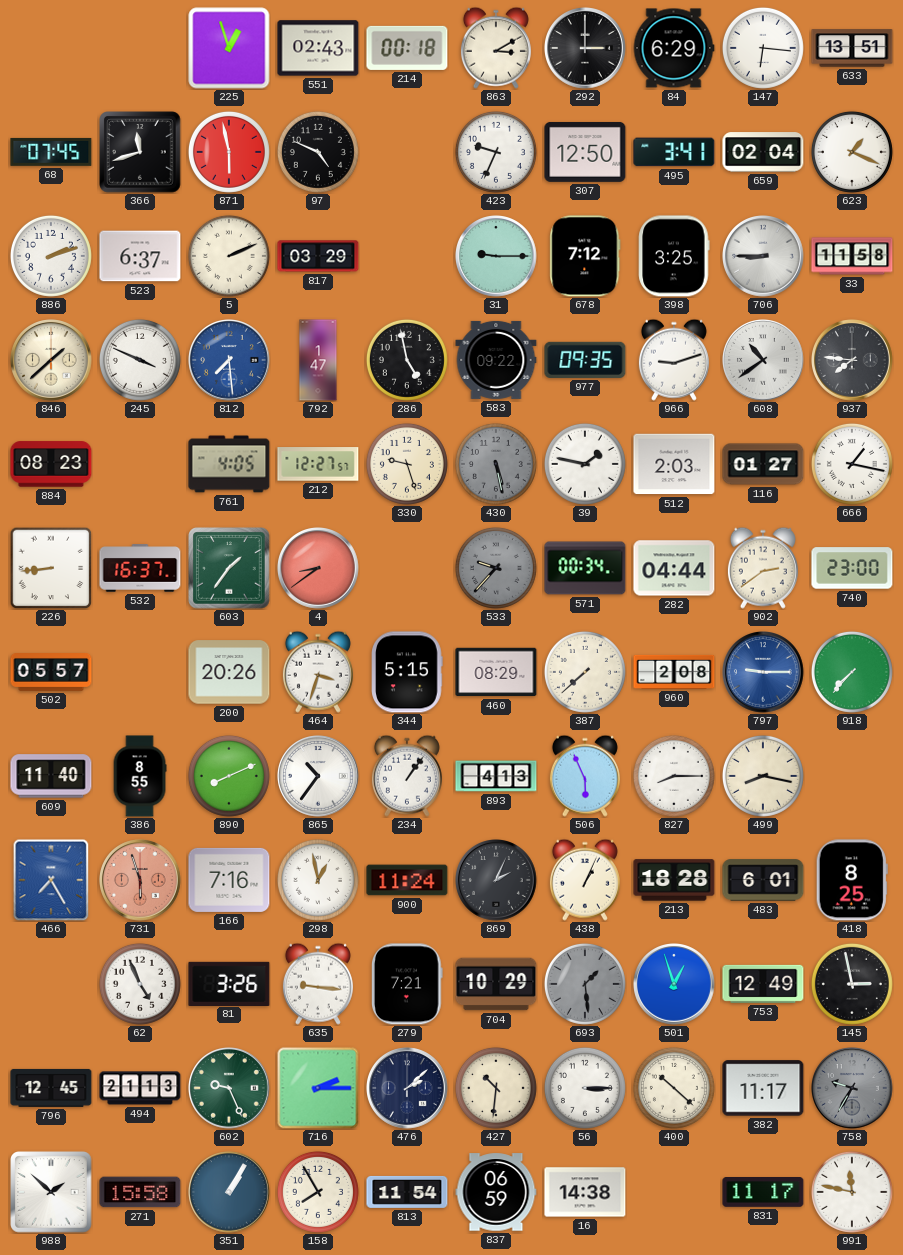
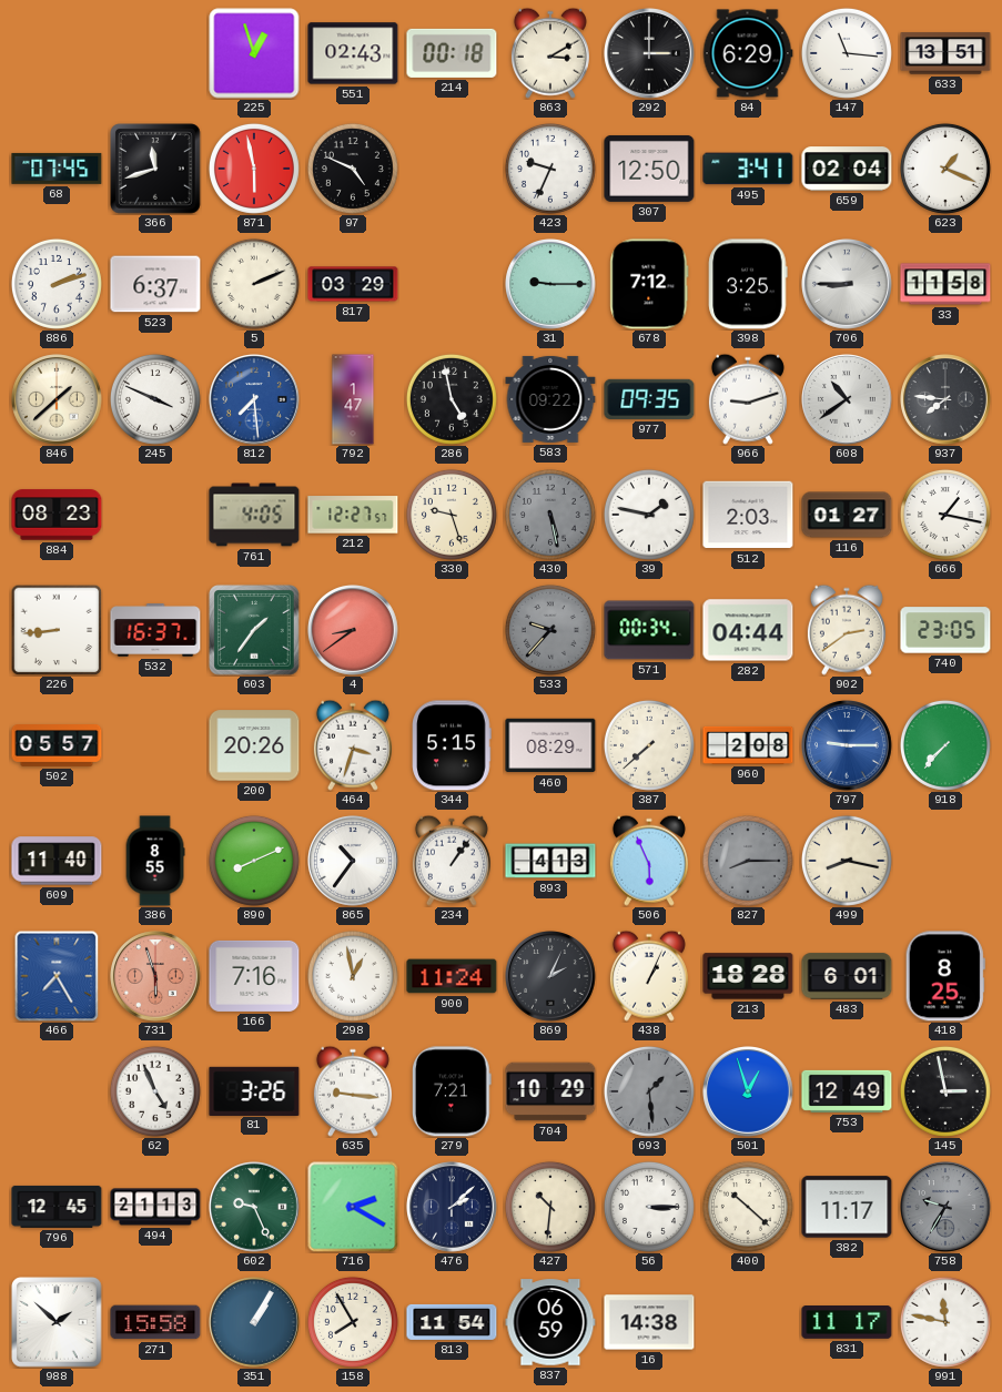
147: 6:16 -> 11:16 (847, 53)
740: 23:00 -> 23:05 (945, 630)
827 dial: white -> grey (748, 861)
716: 2:15 -> 2:20 (353, 1207)
